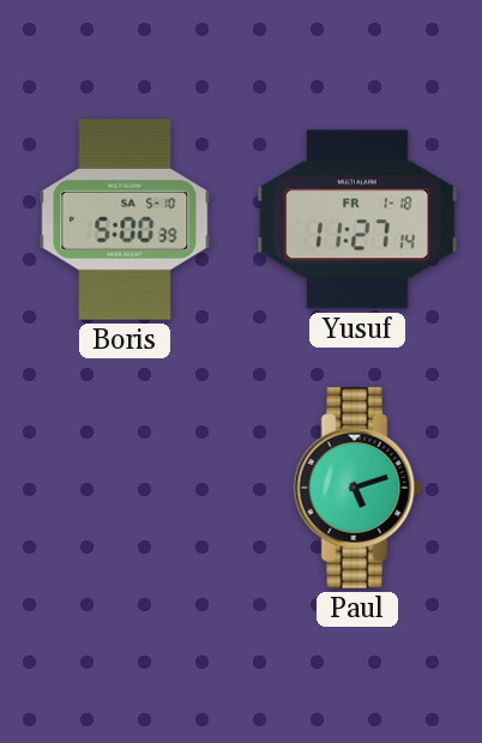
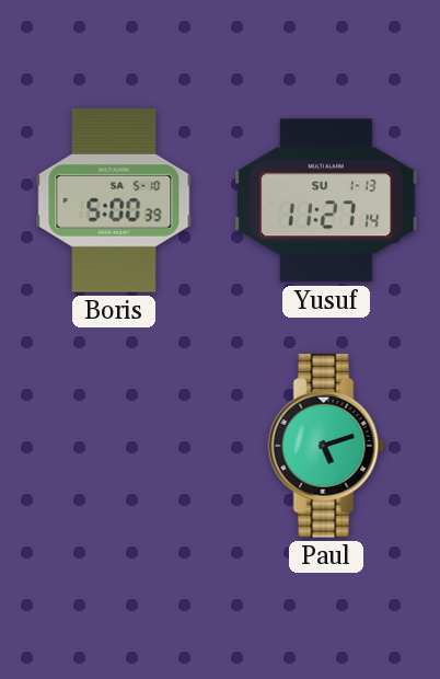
Yusuf date: FR 1-18 -> SU 1-13 (326, 200)
